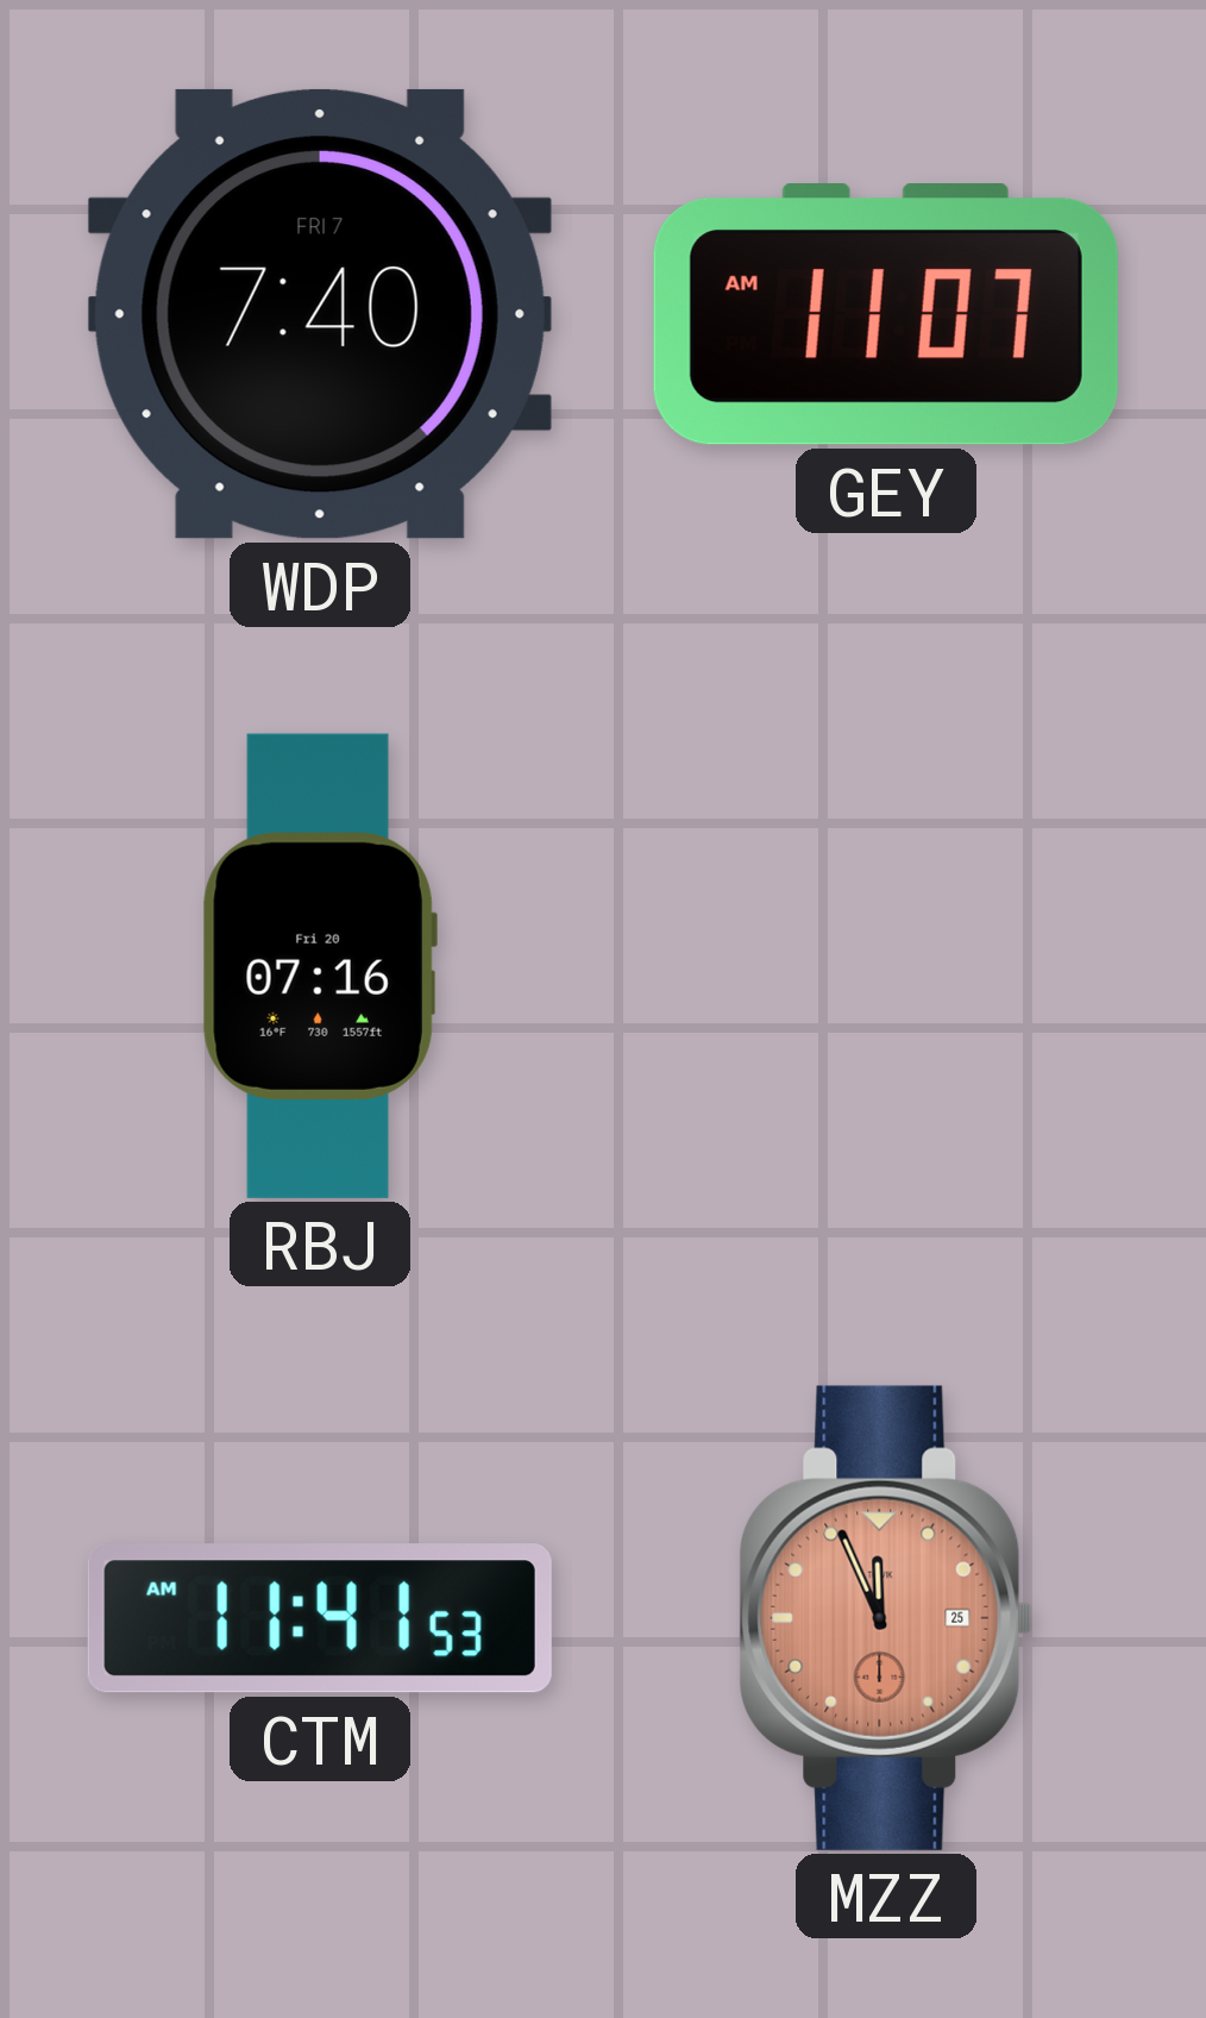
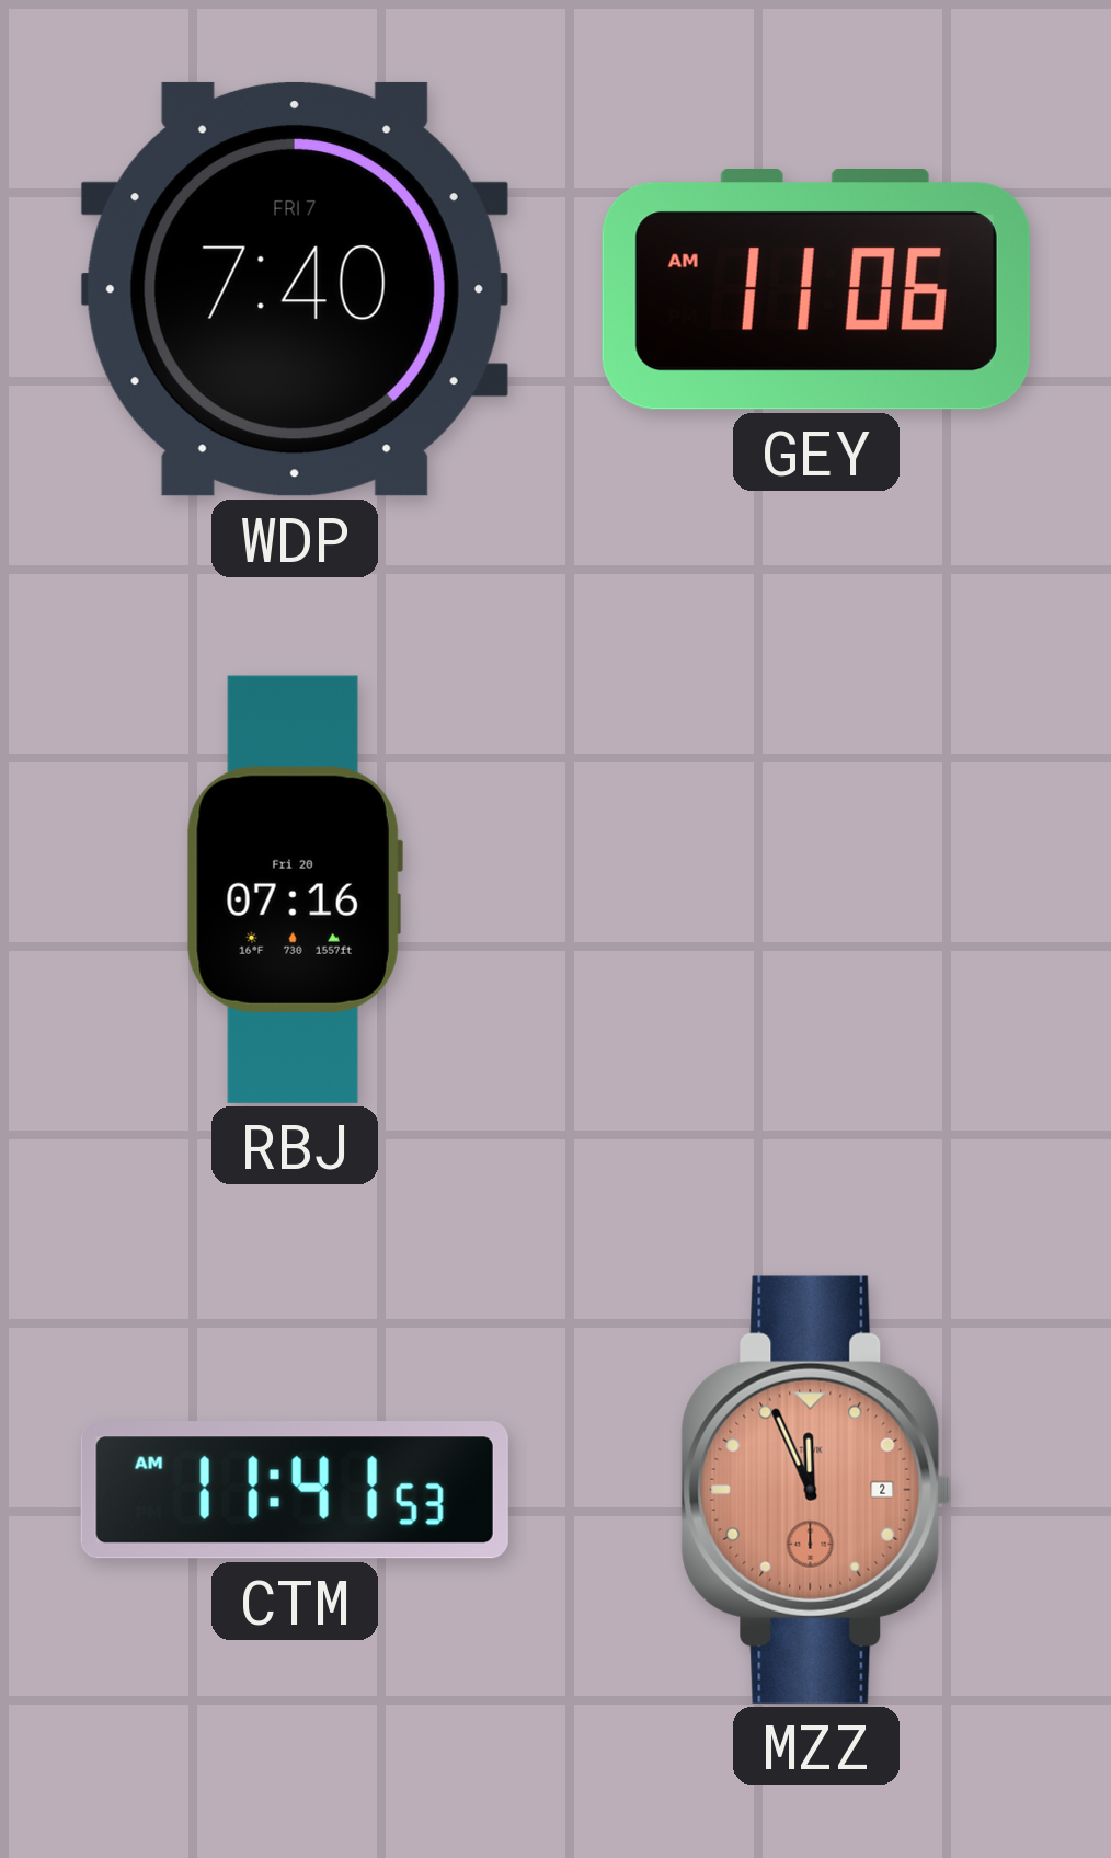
GEY: 11:07 -> 11:06 (816, 290)
MZZ date: 25 -> 2 (816, 1490)
